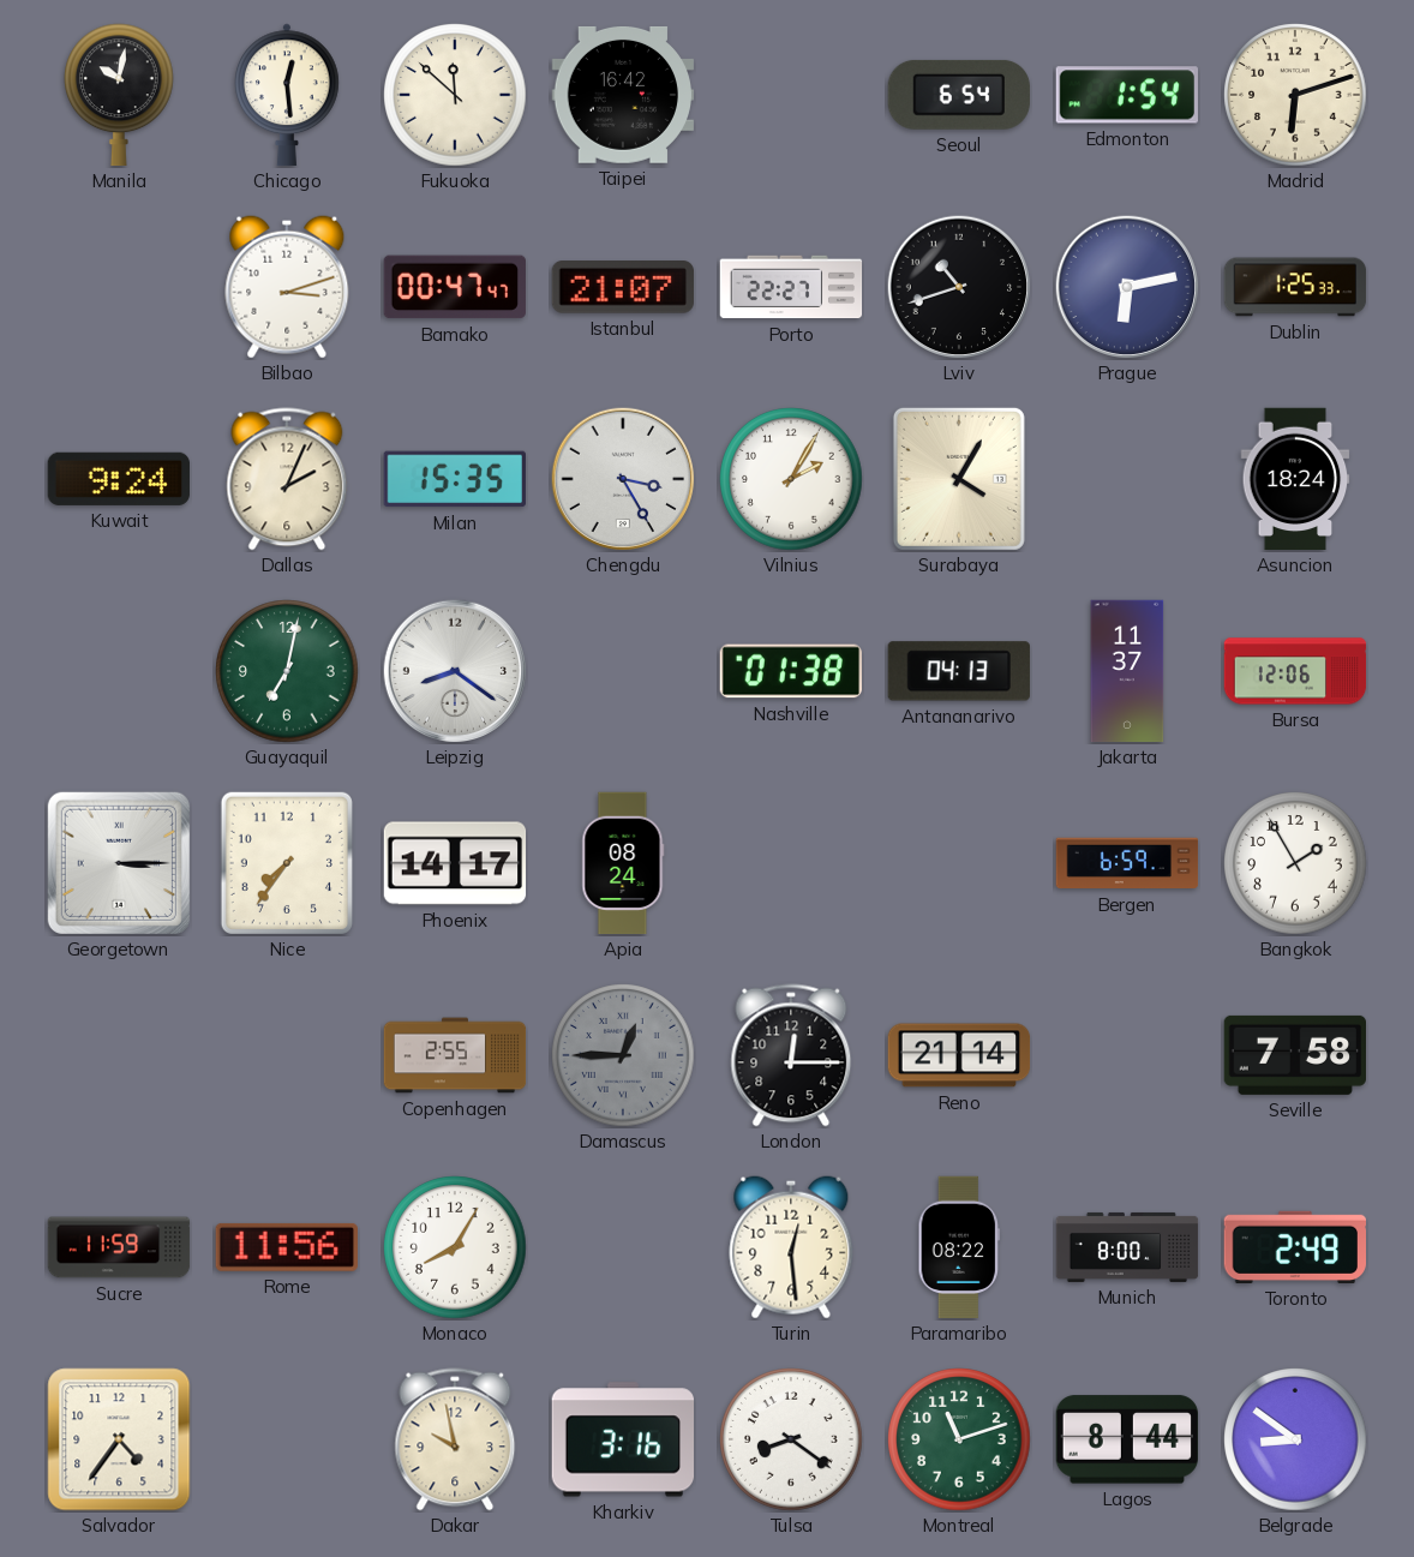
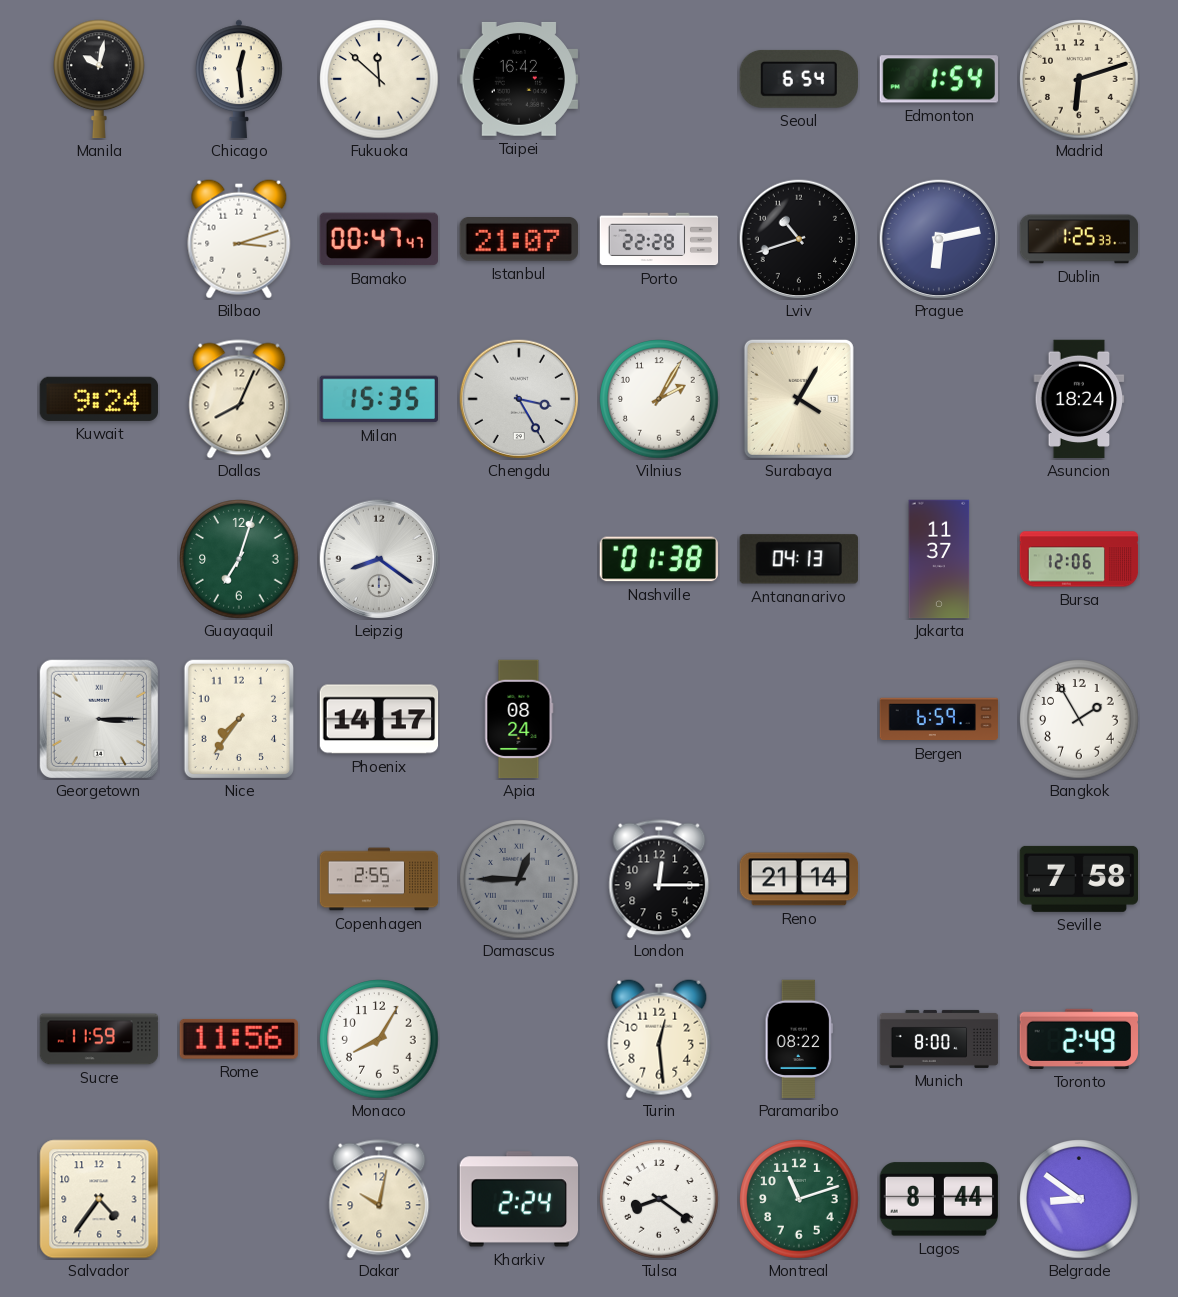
Porto: 22:27 -> 22:28 (659, 239)
Dallas: 2:04 -> 8:04 (239, 399)
Guayaquil: 7:02 -> 7:03 (239, 559)
Dakar: 9:58 -> 10:02 (379, 1199)
Kharkiv: 3:16 -> 2:24 (518, 1199)
